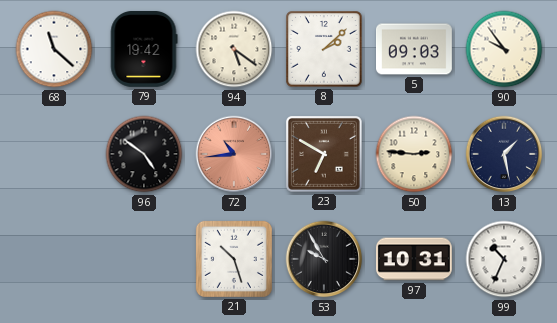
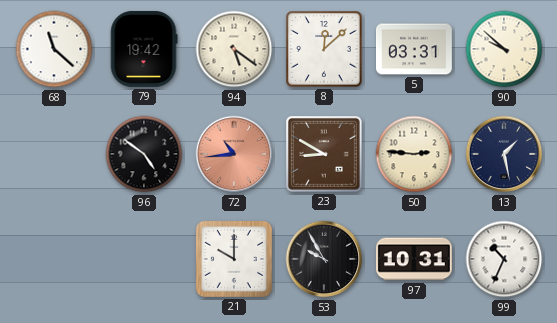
8: 2:08 -> 12:08 (324, 49)
5: 09:03 -> 03:31 (415, 49)
90: 9:54 -> 9:52 (504, 49)
23: 6:50 -> 8:50 (324, 154)
21: 10:27 -> 10:00 (234, 259)
